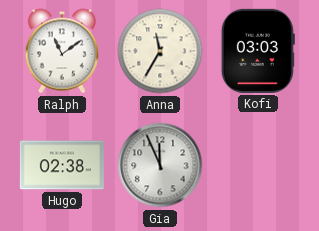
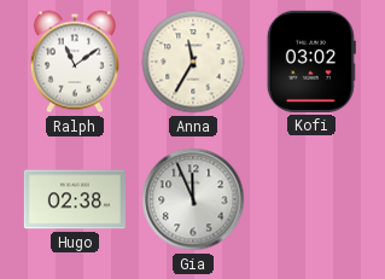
Kofi: 03:03 -> 03:02 (311, 62)
